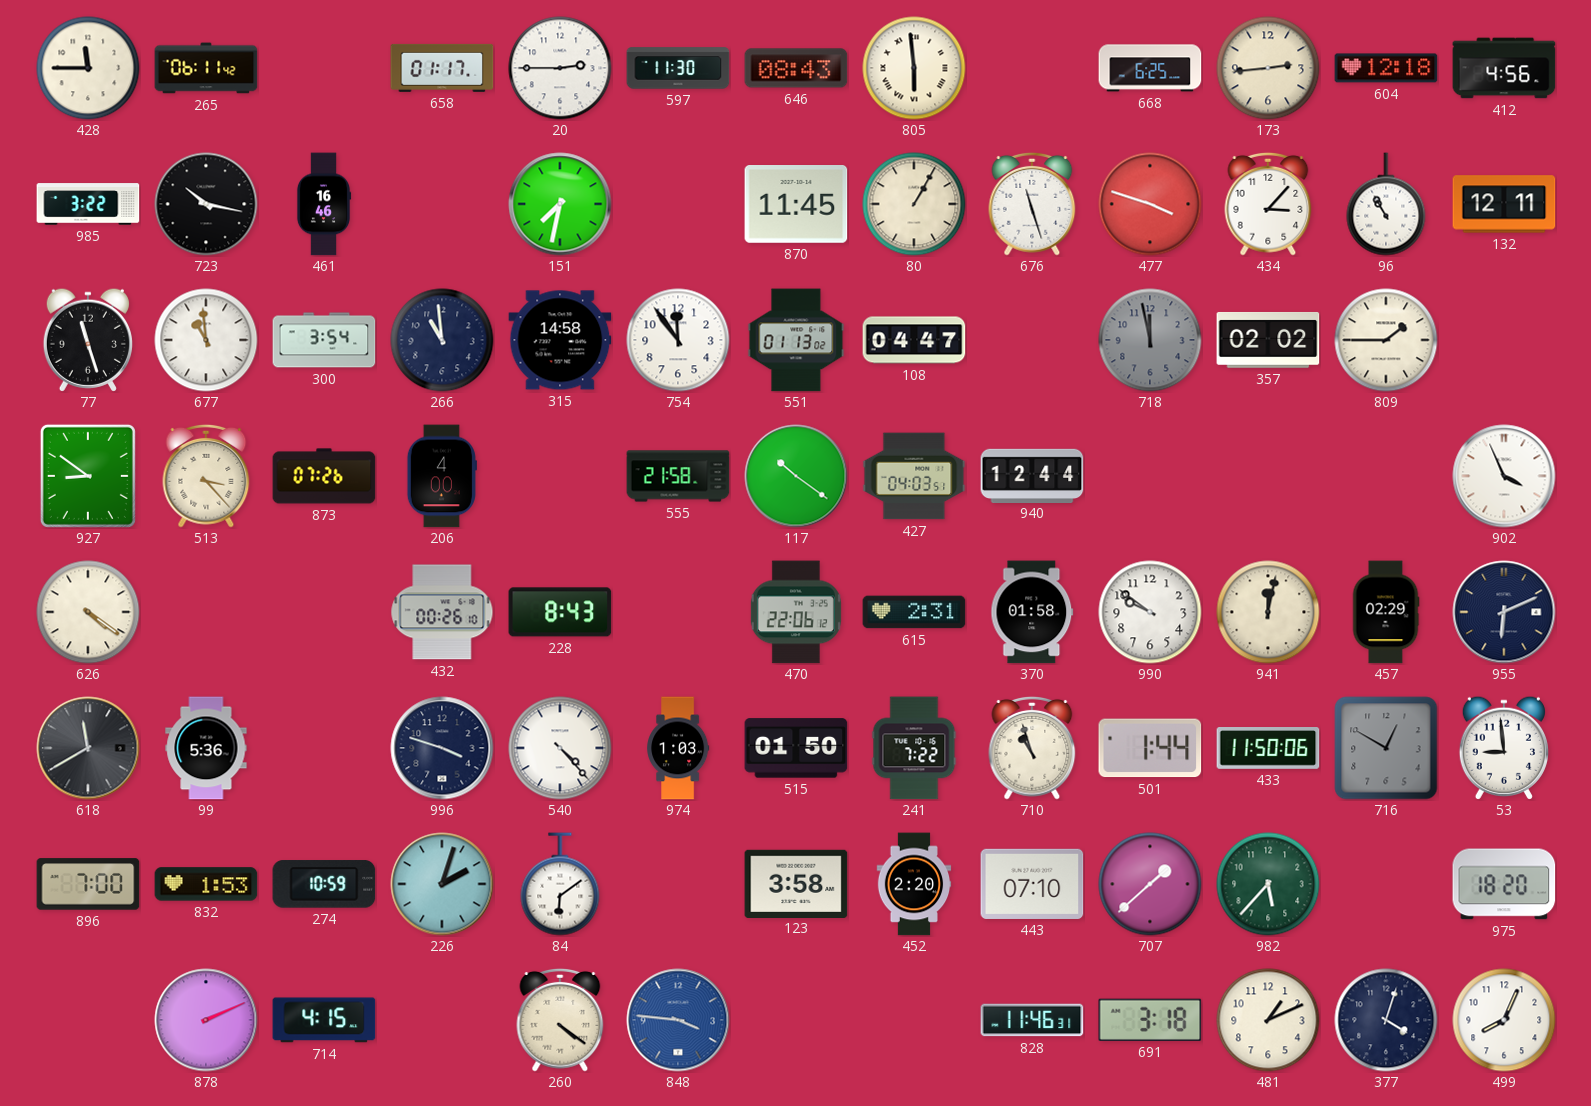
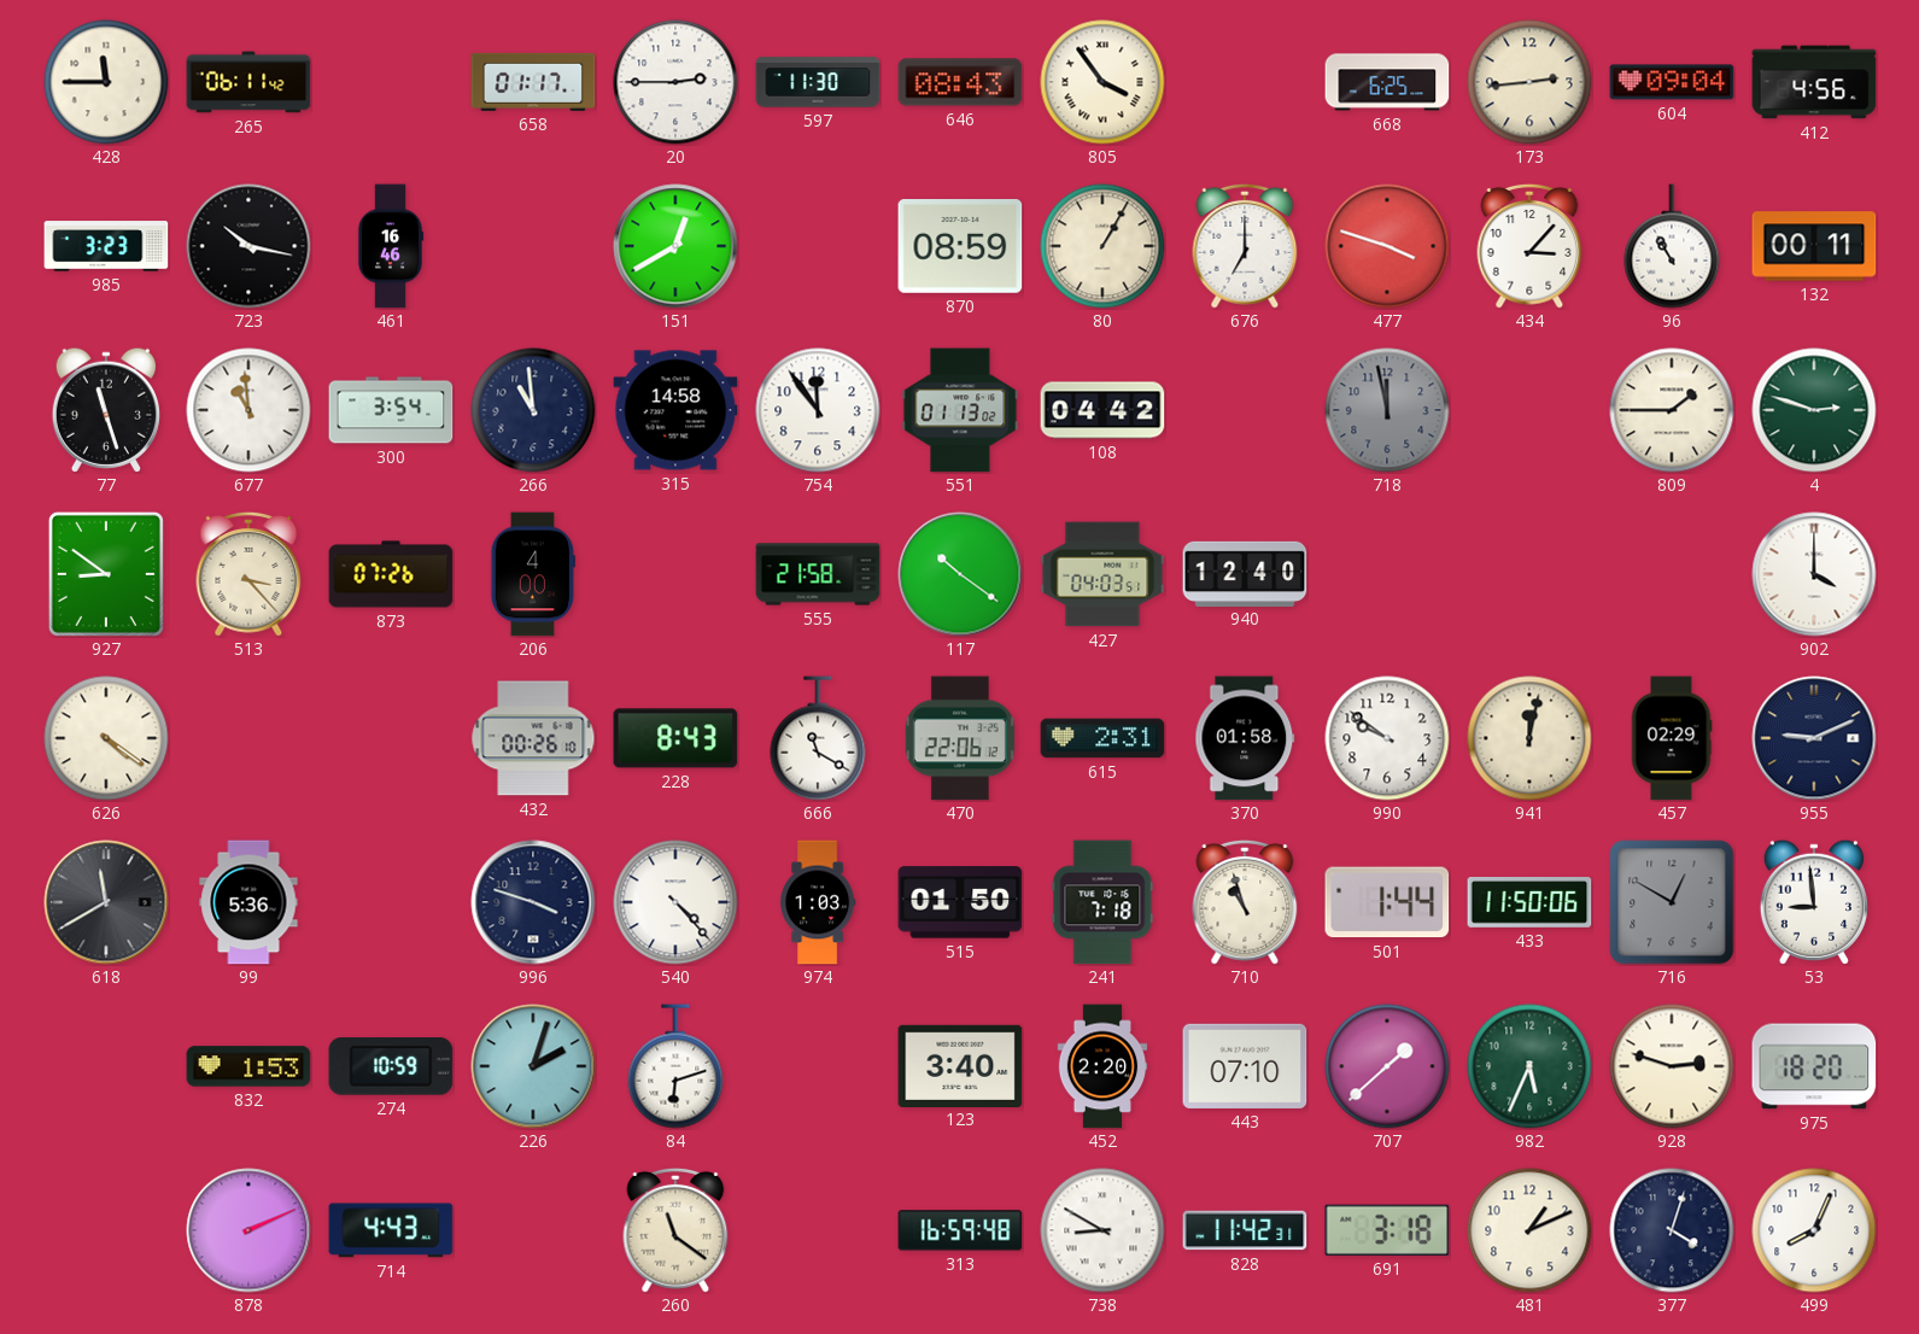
805: 5:59 -> 3:54 (1102, 82)
604: 12:18 -> 09:04 (1672, 82)
985: 3:22 -> 3:23 (106, 246)
151: 7:32 -> 12:40 (675, 246)
870: 11:45 -> 08:59 (960, 247)
676: 11:27 -> 7:00 (1245, 246)
132: 12:11 -> 00:11 (1814, 246)
108: 04:47 -> 04:42 (1102, 410)
357: 02:02 -> none (1268, 340)
4: none -> 2:48 (1814, 410)
940: 12:44 -> 12:40 (1245, 573)
902: 3:56 -> 4:00 (1814, 574)
666: none -> 11:20 (818, 738)
955: 6:11 -> 9:11 (1814, 738)
241: 7:22 -> 7:18 (1102, 902)
896: 7:00 -> none (88, 884)
84: 6:09 -> 6:12 (675, 1066)
123: 3:58 -> 3:40 (960, 1065)
982: 5:37 -> 5:34 (1529, 1066)
928: none -> 2:48 (1672, 1066)
714: 4:15 -> 4:43 (391, 1230)
260: 4:21 -> 11:21 (675, 1230)
848: 3:46 -> none (678, 1020)
313: none -> 16:59 (960, 1230)
738: none -> 8:50 (1102, 1230)
828: 11:46 -> 11:42 (1245, 1230)
